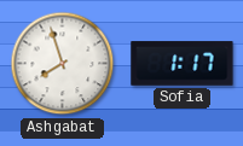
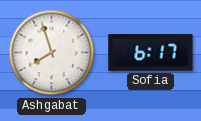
Sofia: 1:17 -> 6:17 (151, 53)
